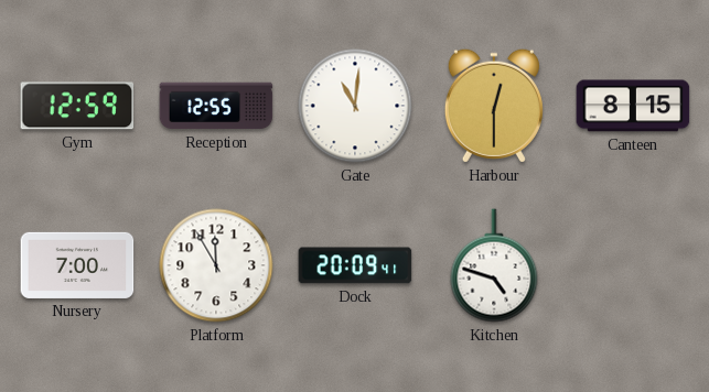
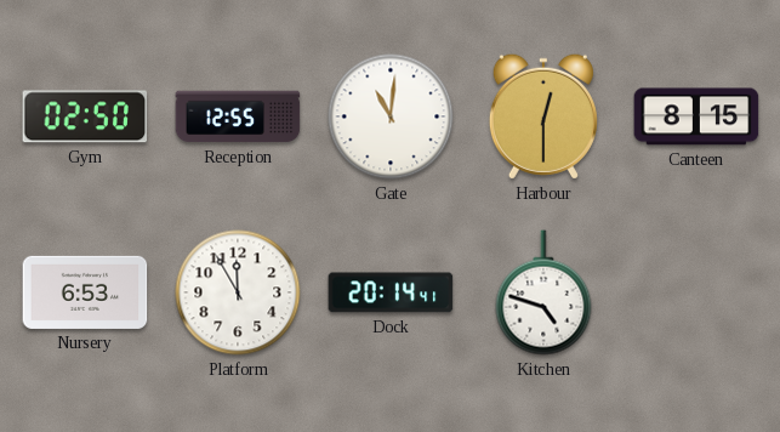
Gym: 12:59 -> 02:50 (85, 116)
Nursery: 7:00 -> 6:53 (85, 292)
Dock: 20:09 -> 20:14 (391, 292)
